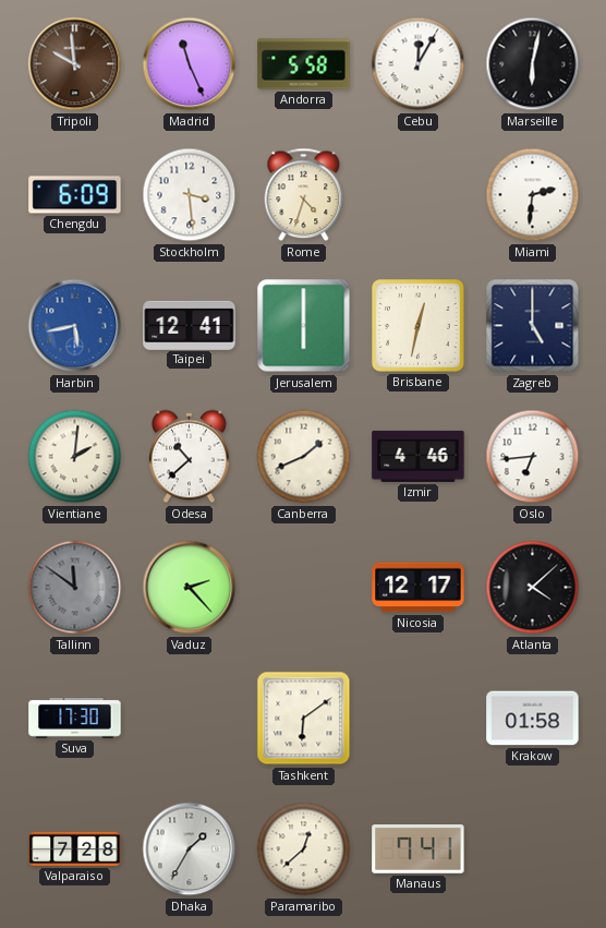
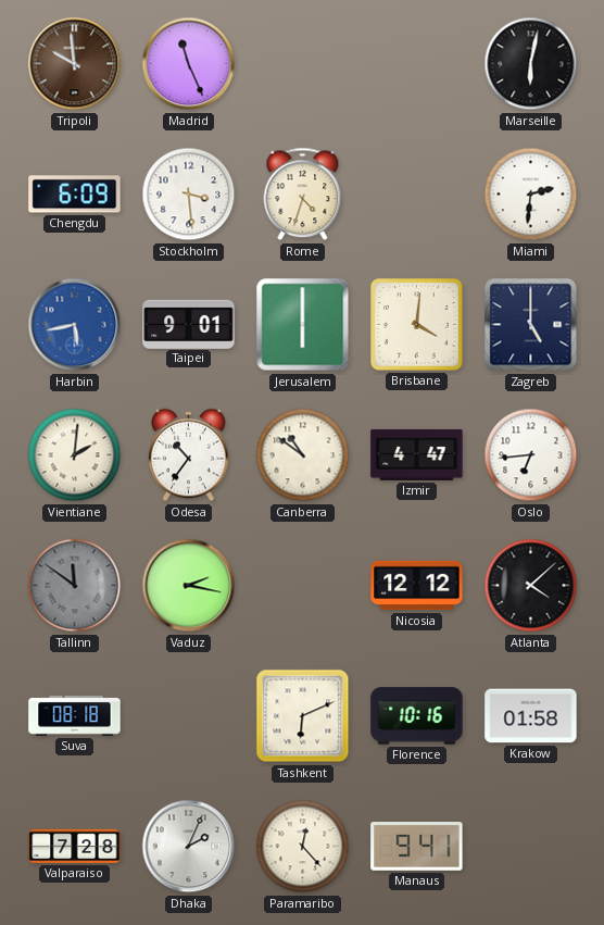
Andorra: 5:58 -> none (304, 64)
Cebu: 12:05 -> none (419, 64)
Taipei: 12:41 -> 9:01 (189, 324)
Brisbane: 12:32 -> 4:01 (417, 325)
Odesa: 10:38 -> 10:36 (189, 455)
Canberra: 1:41 -> 10:51 (303, 455)
Izmir: 4:46 -> 4:47 (417, 454)
Vaduz: 2:23 -> 2:17 (189, 586)
Nicosia: 12:17 -> 12:12 (417, 586)
Suva: 17:30 -> 08:18 (75, 716)
Tashkent: 6:09 -> 6:11 (303, 716)
Florence: none -> 10:16 (417, 716)
Dhaka: 1:35 -> 2:04 (189, 847)
Paramaribo: 12:38 -> 12:23 (303, 847)
Manaus: 7:41 -> 9:41 (417, 847)
